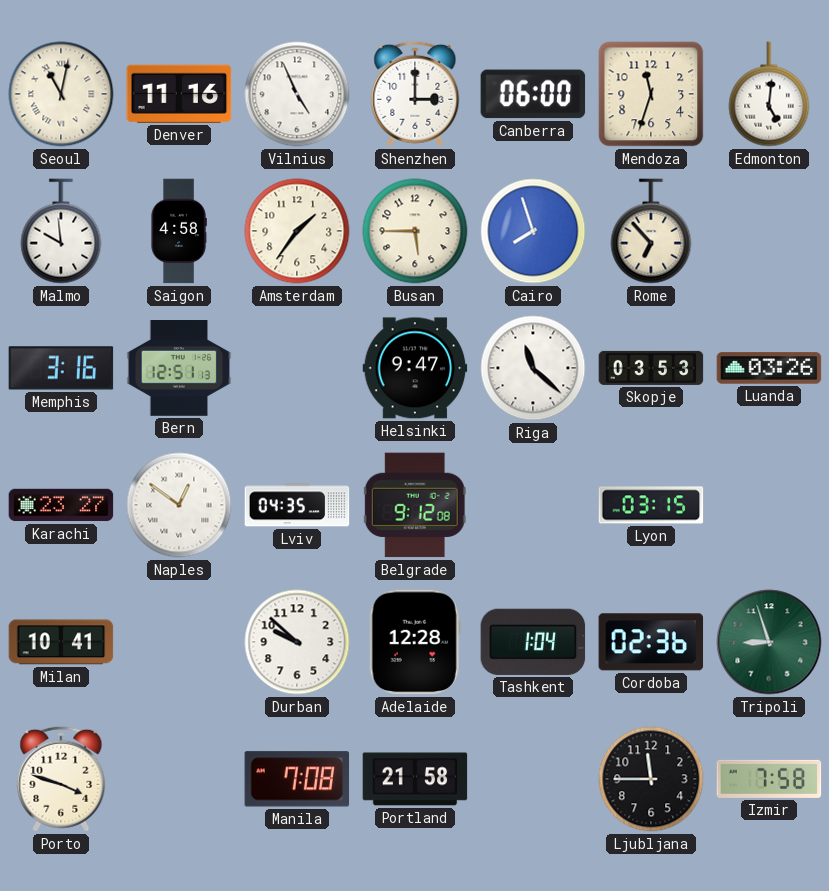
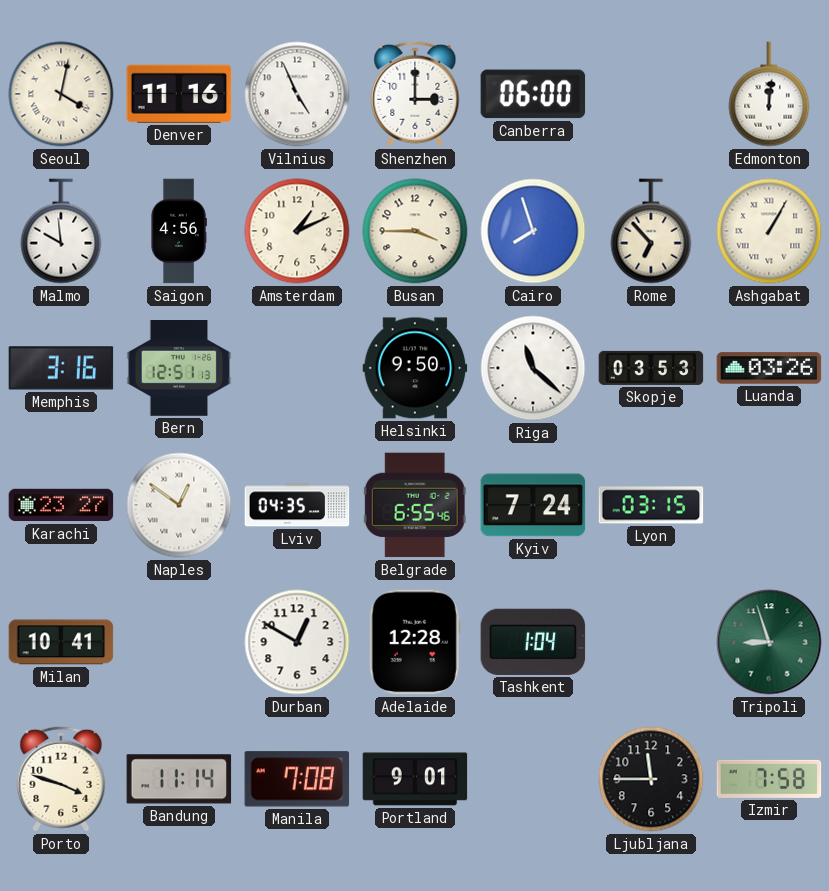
Seoul: 11:02 -> 4:02 (61, 94)
Mendoza: 11:33 -> none (651, 94)
Edmonton: 5:01 -> 12:01 (769, 94)
Saigon: 4:58 -> 4:56 (179, 231)
Amsterdam: 1:36 -> 1:11 (297, 231)
Busan: 5:45 -> 3:45 (415, 231)
Ashgabat: none -> 1:05 (769, 231)
Helsinki: 9:47 -> 9:50 (415, 368)
Belgrade: 9:12 -> 6:55 (415, 505)
Kyiv: none -> 7:24 (533, 505)
Durban: 9:52 -> 12:50 (297, 642)
Cordoba: 02:36 -> none (651, 642)
Bandung: none -> 11:14 (179, 779)
Portland: 21:58 -> 9:01 (415, 779)
